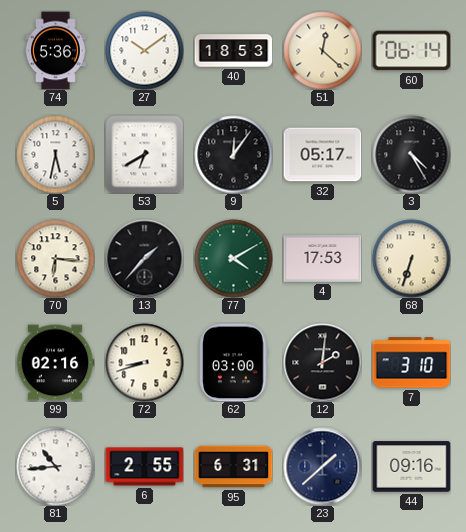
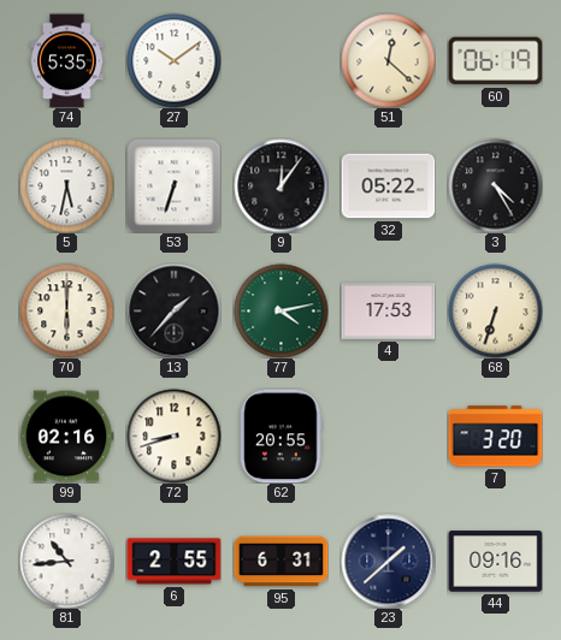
74: 5:36 -> 5:35 (67, 60)
40: 18:53 -> none (233, 51)
60: 06:14 -> 06:19 (495, 61)
53: 6:40 -> 6:33 (173, 185)
32: 05:17 -> 05:22 (388, 186)
70: 6:16 -> 6:00 (66, 310)
77: 4:10 -> 4:13 (280, 310)
62: 03:00 -> 20:55 (282, 435)
12: 2:01 -> none (322, 362)
7: 3:10 -> 3:20 (495, 437)
